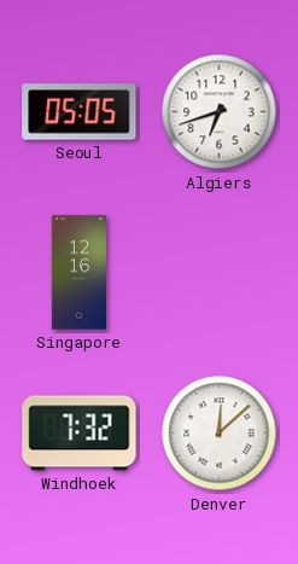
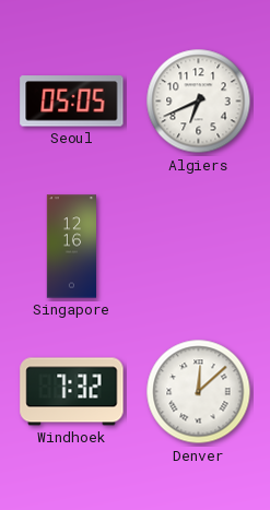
Algiers: 6:42 -> 6:41 (199, 102)
